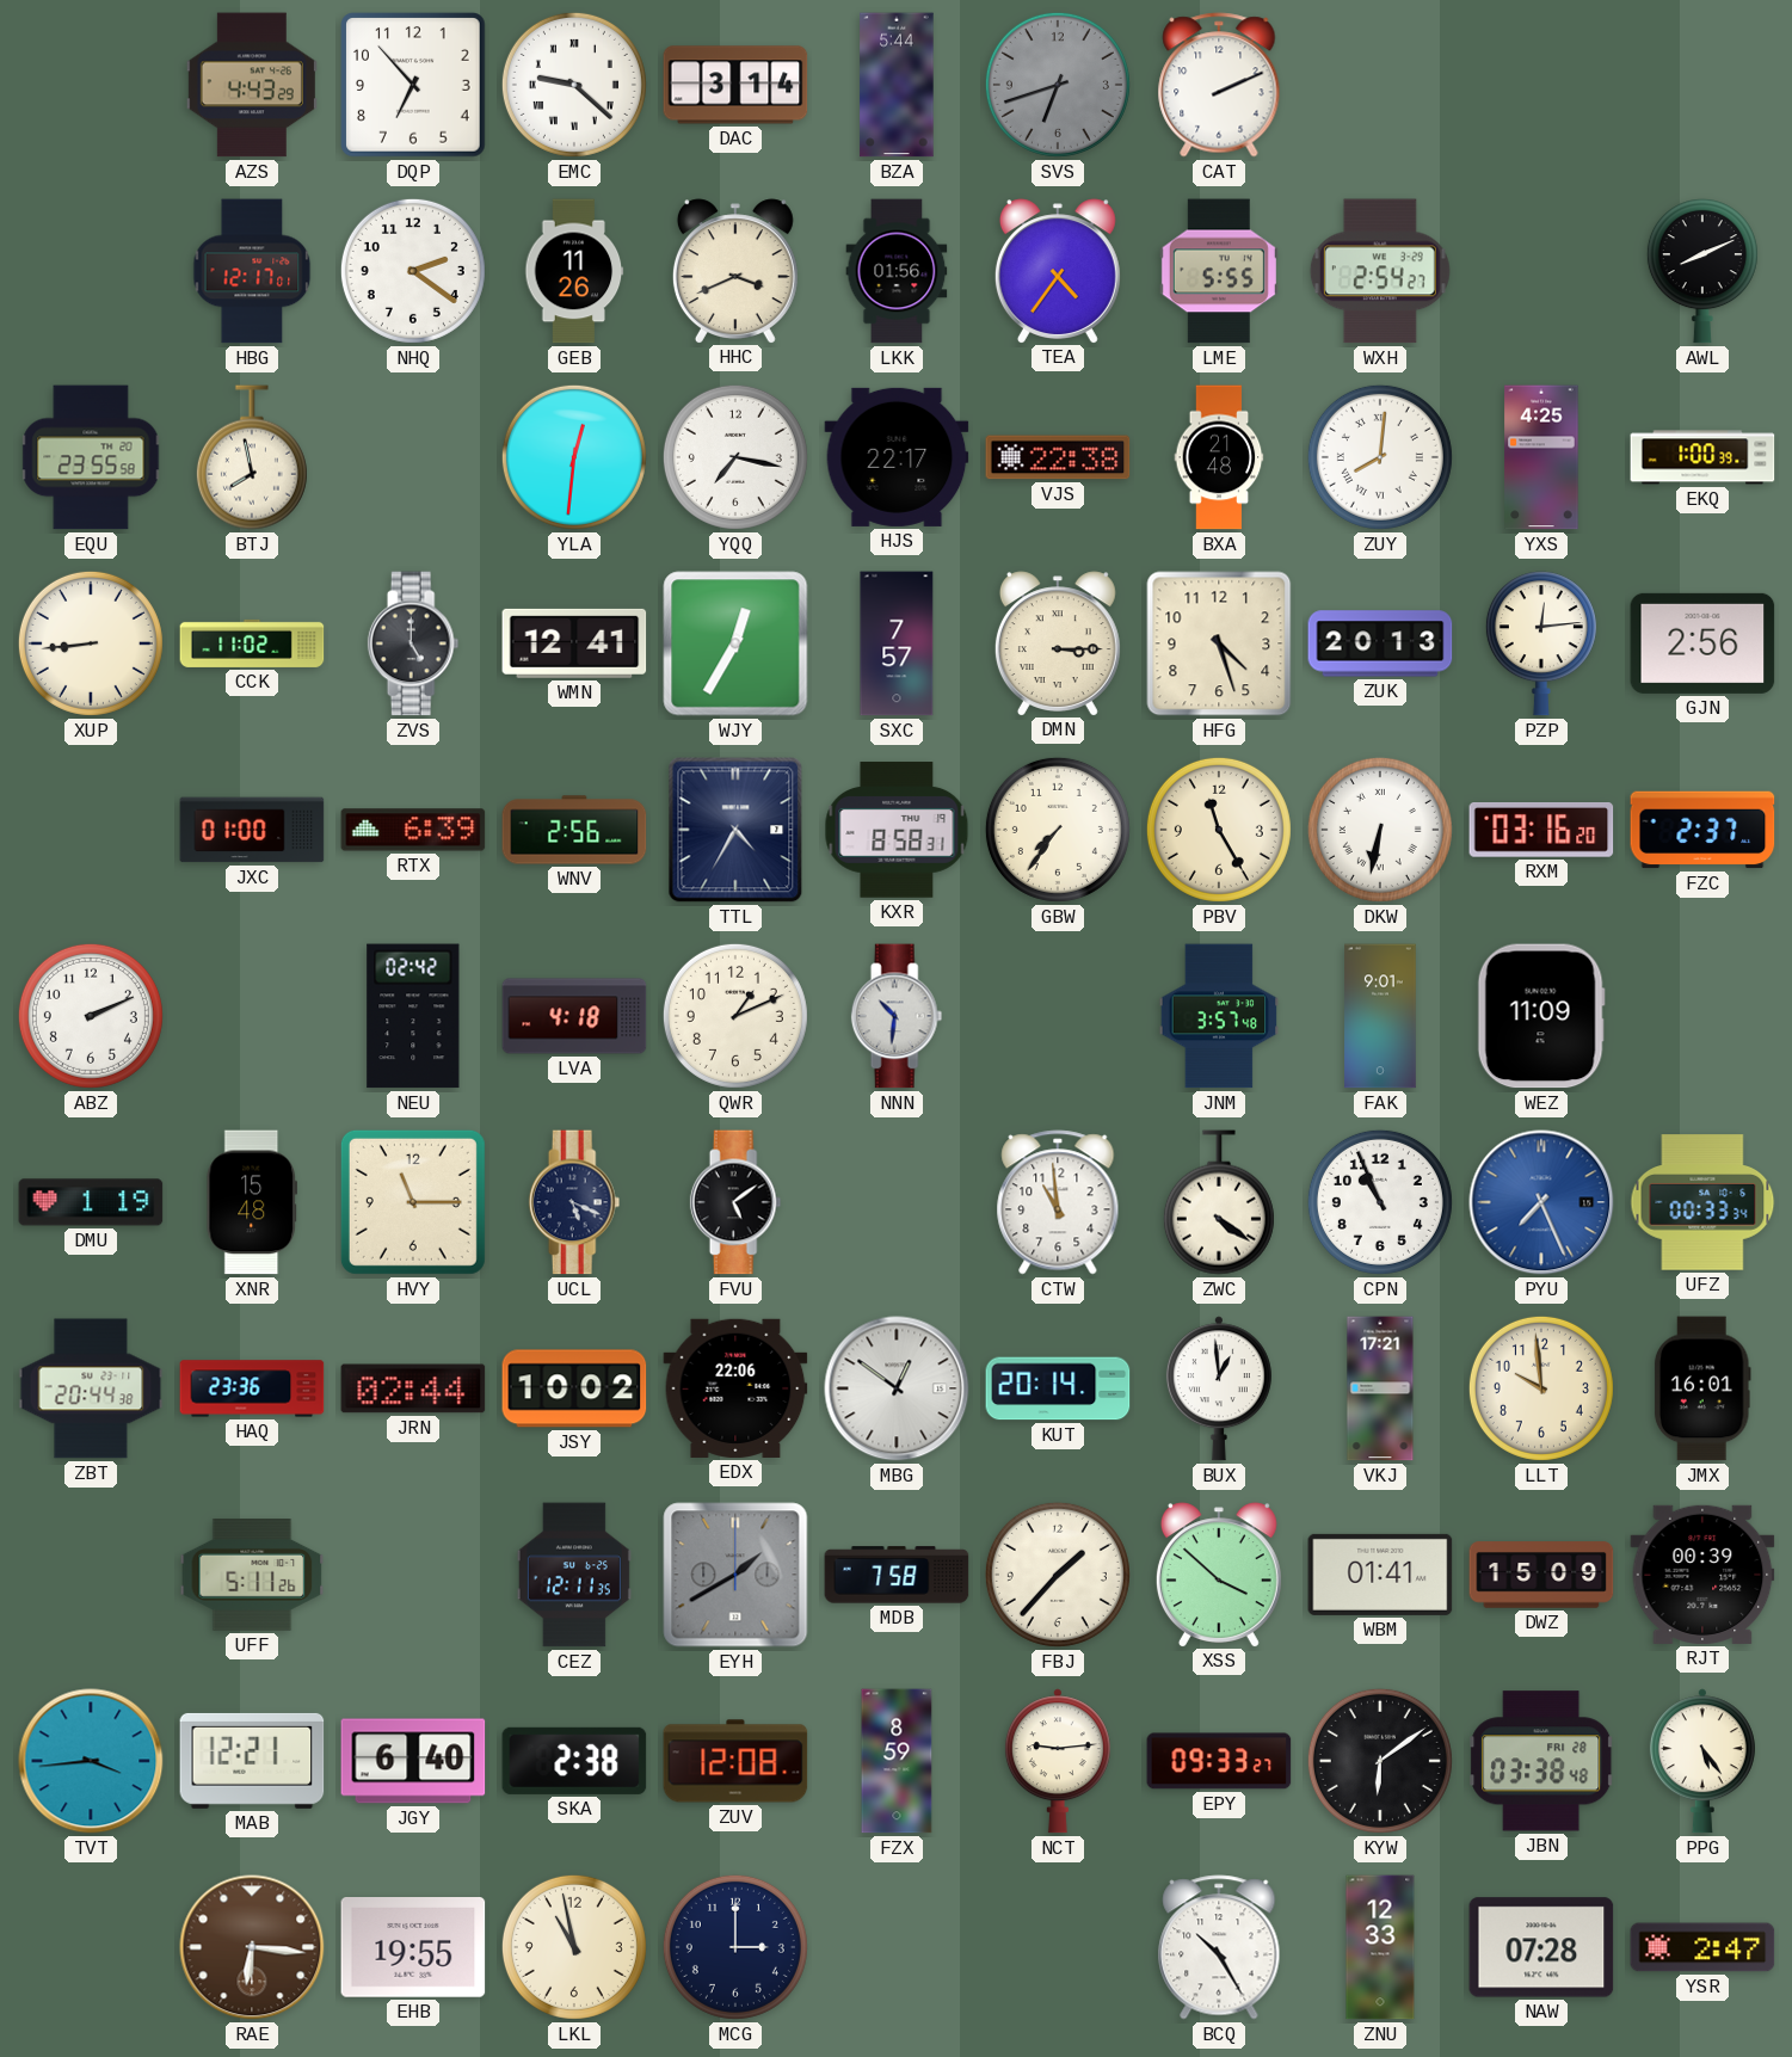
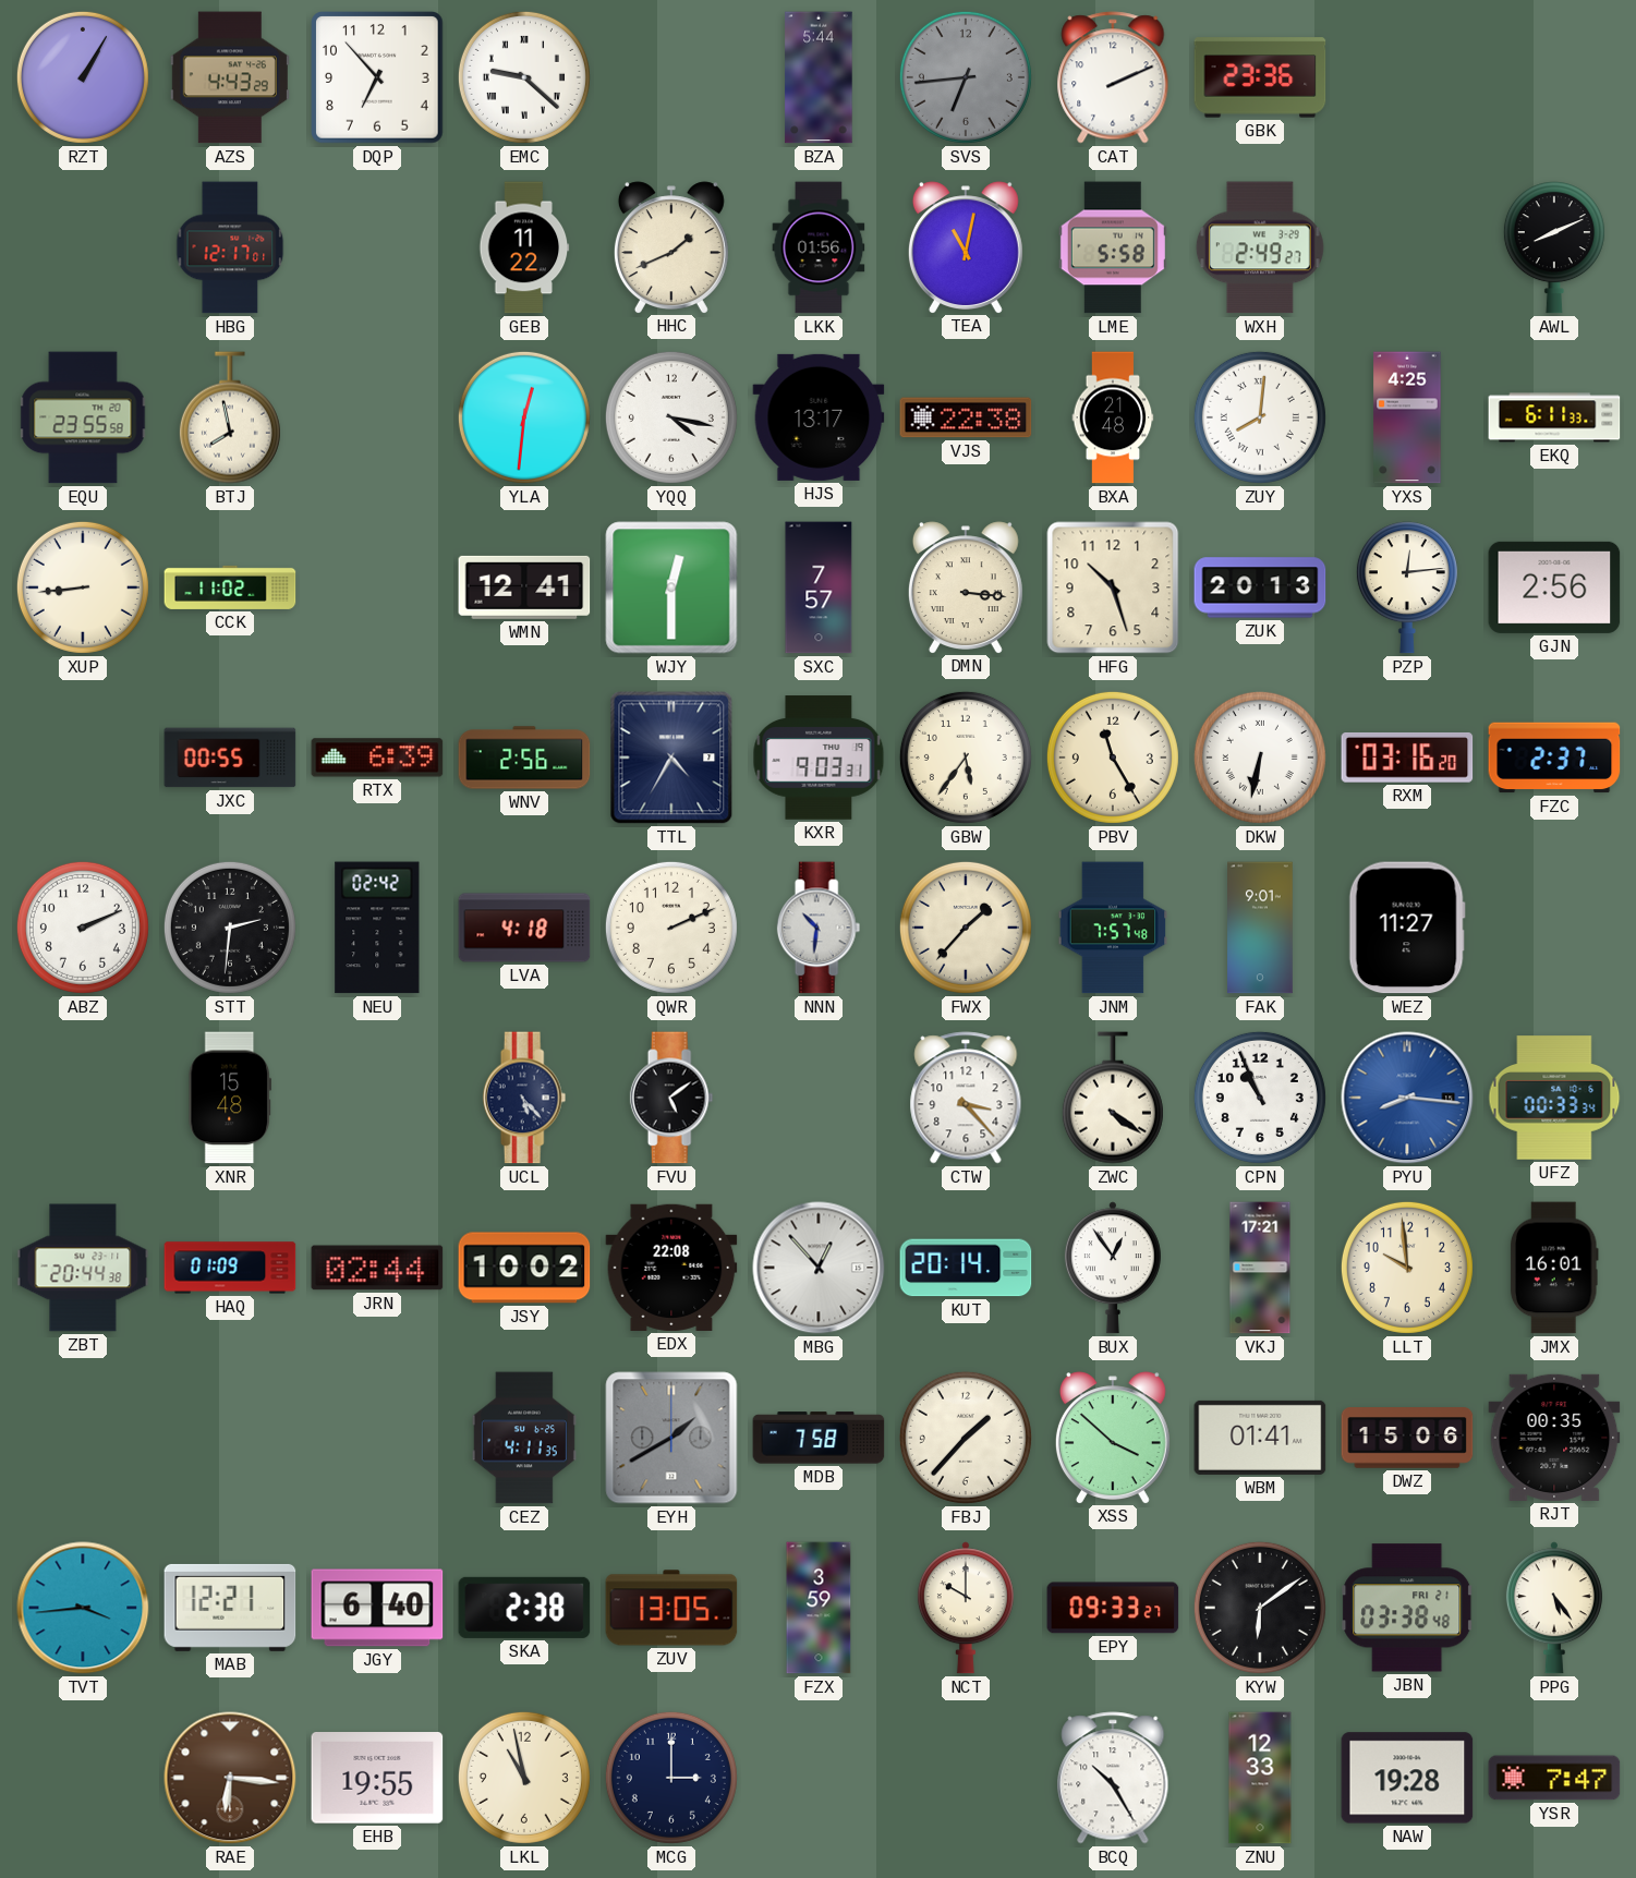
RZT: none -> 1:05 (83, 77)
DAC: 3:14 -> none (735, 85)
SVS: 6:42 -> 6:44 (966, 77)
GBK: none -> 23:36 (1260, 77)
NHQ: 2:21 -> none (413, 271)
GEB: 11:26 -> 11:22 (524, 247)
HHC: 3:41 -> 1:41 (671, 247)
TEA: 4:36 -> 11:02 (966, 247)
LME: 5:55 -> 5:58 (1113, 247)
WXH: 2:54 -> 2:49 (1260, 247)
YQQ: 7:17 -> 4:17 (671, 417)
HJS: 22:17 -> 13:17 (819, 417)
EKQ: 1:00 -> 6:11 (1554, 417)
ZVS: 5:00 -> none (413, 643)
WJY: 12:35 -> 12:30 (671, 587)
DMN: 3:15 -> 3:16 (966, 587)
HFG: 4:27 -> 10:27 (1113, 587)
JXC: 01:00 -> 00:55 (230, 758)
KXR: 8:58 -> 9:03 (819, 758)
GBW: 7:36 -> 5:36 (966, 758)
STT: none -> 2:31 (230, 928)
QWR: 1:11 -> 2:11 (671, 928)
FWX: none -> 1:37 (966, 928)
JNM: 3:57 -> 7:57 (1113, 928)
WEZ: 11:09 -> 11:27 (1407, 928)
DMU: 1:19 -> none (91, 1202)
HVY: 11:15 -> none (413, 1202)
UCL: 5:19 -> 5:23 (524, 1098)
CTW: 10:59 -> 3:23 (966, 1098)
PYU: 7:26 -> 8:16 (1407, 1098)
HAQ: 23:36 -> 01:09 (230, 1268)
EDX: 22:06 -> 22:08 (671, 1268)
MBG: 12:51 -> 12:53 (819, 1268)
BUX: 12:59 -> 12:54 (1113, 1268)
UFF: 5:11 -> none (252, 1576)
CEZ: 12:11 -> 4:11 (524, 1438)
DWZ: 15:09 -> 15:06 (1407, 1438)
RJT: 00:39 -> 00:35 (1554, 1438)
ZUV: 12:08 -> 13:05 (671, 1608)
FZX: 8:59 -> 3:59 (819, 1608)
NCT: 9:14 -> 10:00 (966, 1608)
JBN date: FRI 28 -> FRI 21 (1407, 1608)
NAW: 07:28 -> 19:28 (1407, 1778)
YSR: 2:47 -> 7:47 (1554, 1778)
